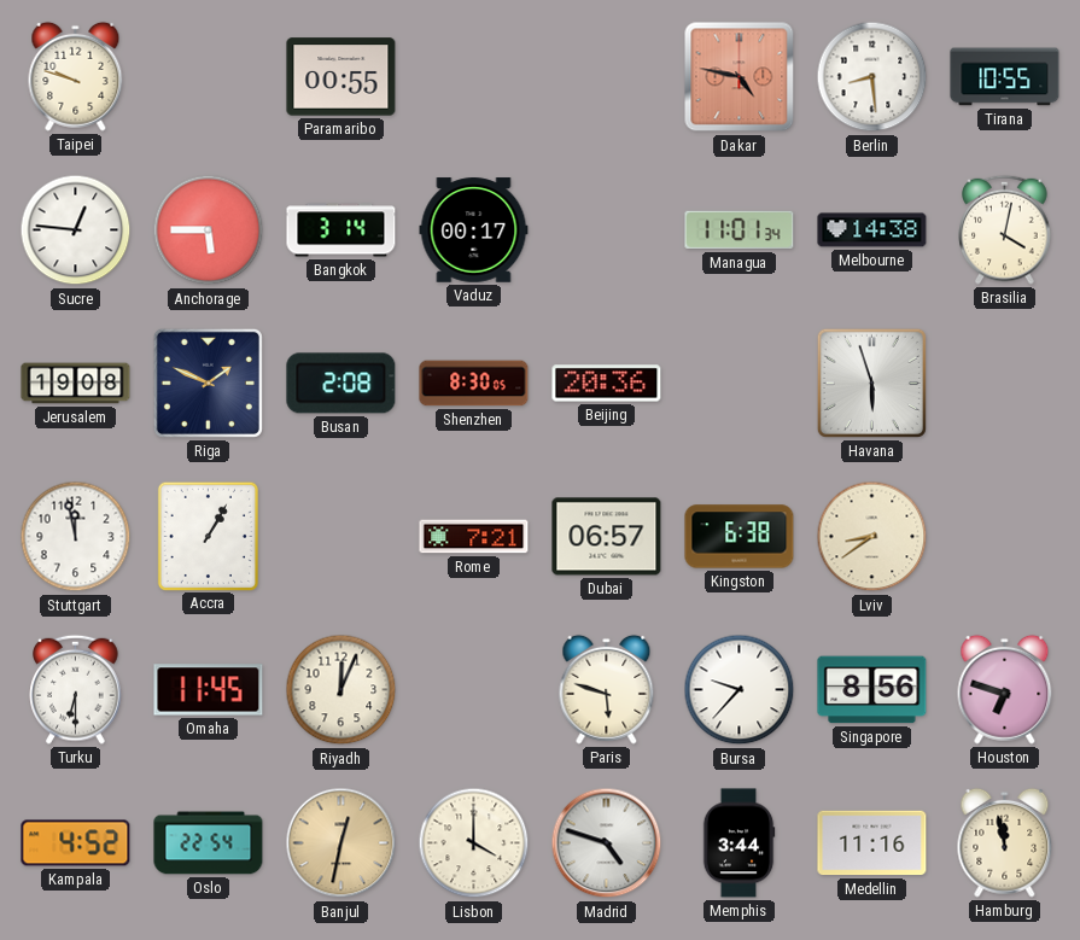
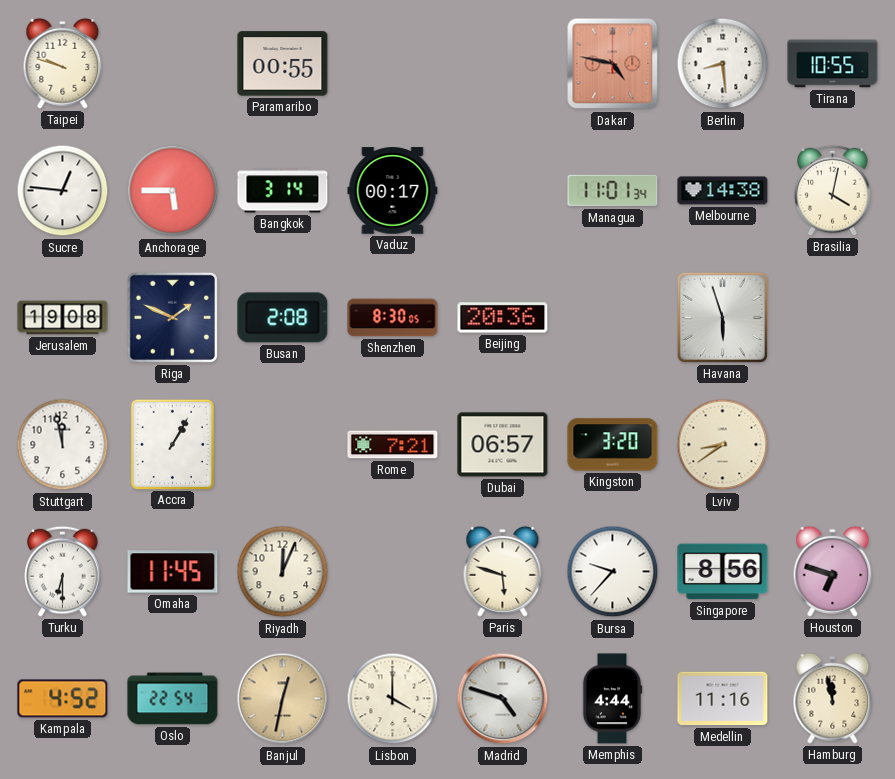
Kingston: 6:38 -> 3:20 (613, 445)
Memphis: 3:44 -> 4:44 (612, 699)
